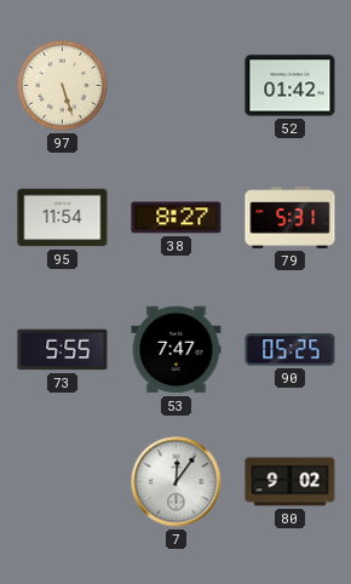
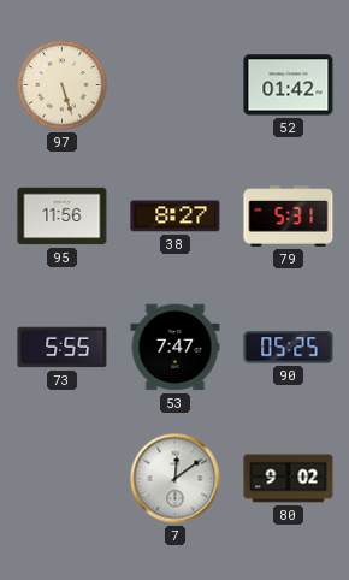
95: 11:54 -> 11:56 (63, 217)
7: 12:06 -> 12:09 (176, 479)
